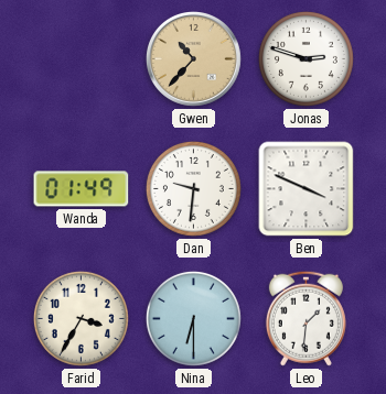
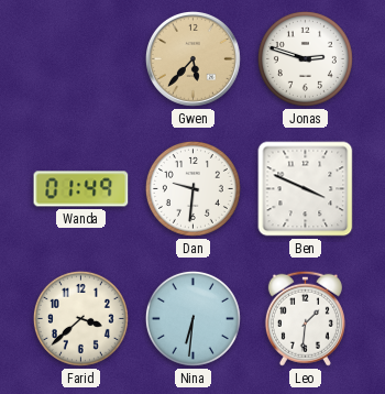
Gwen: 10:37 -> 5:37 (193, 58)
Farid: 3:35 -> 3:38 (80, 318)
Nina: 6:30 -> 6:31 (193, 318)
